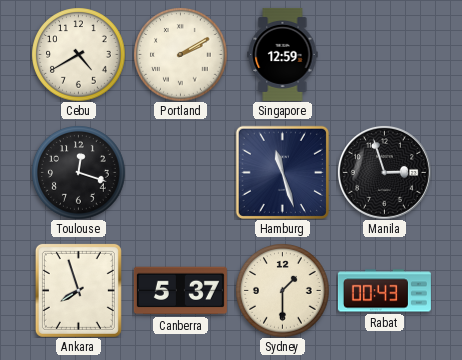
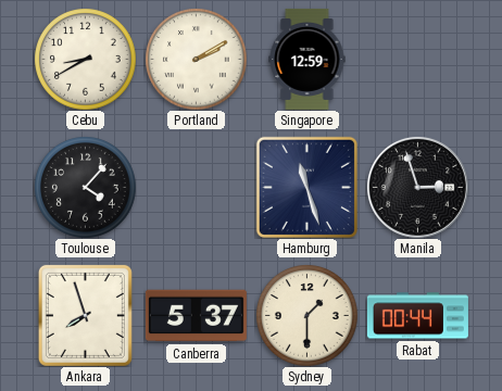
Cebu: 4:40 -> 8:40 (85, 59)
Toulouse: 12:18 -> 4:07 (85, 187)
Rabat: 00:43 -> 00:44 (417, 316)
